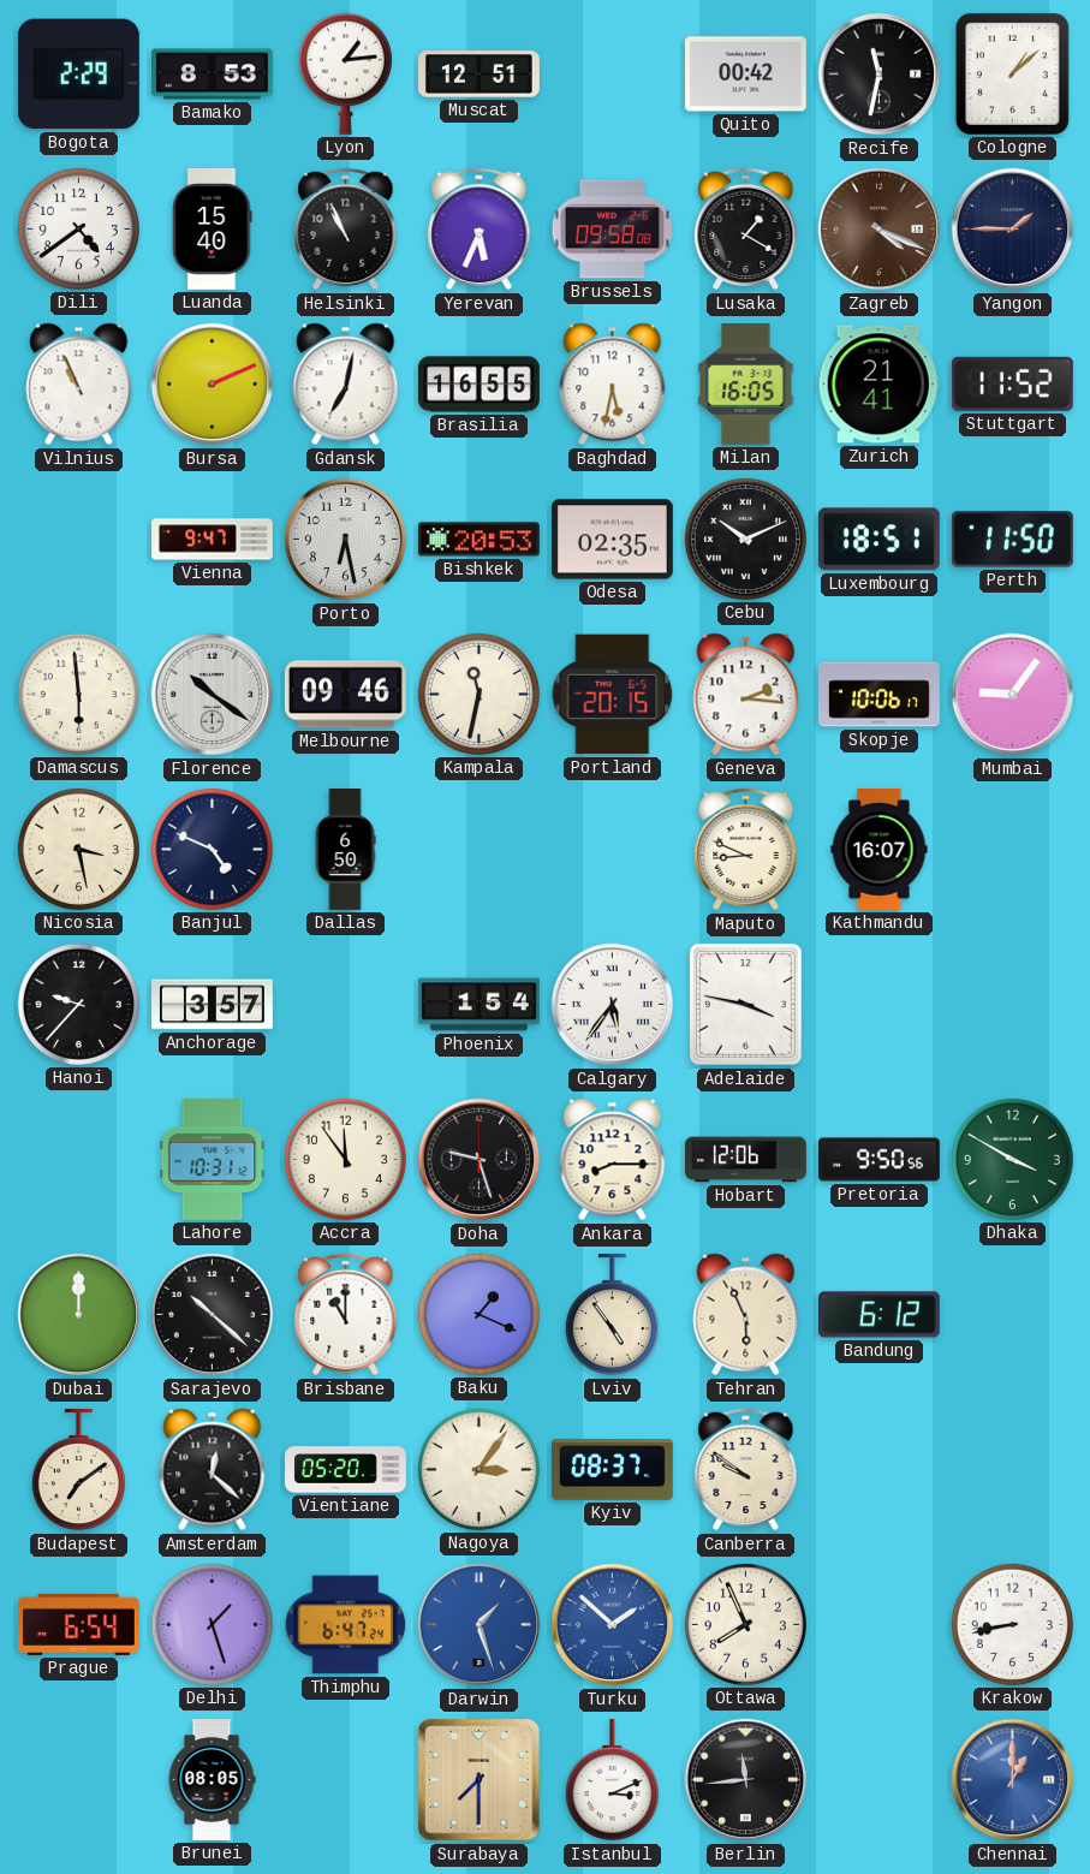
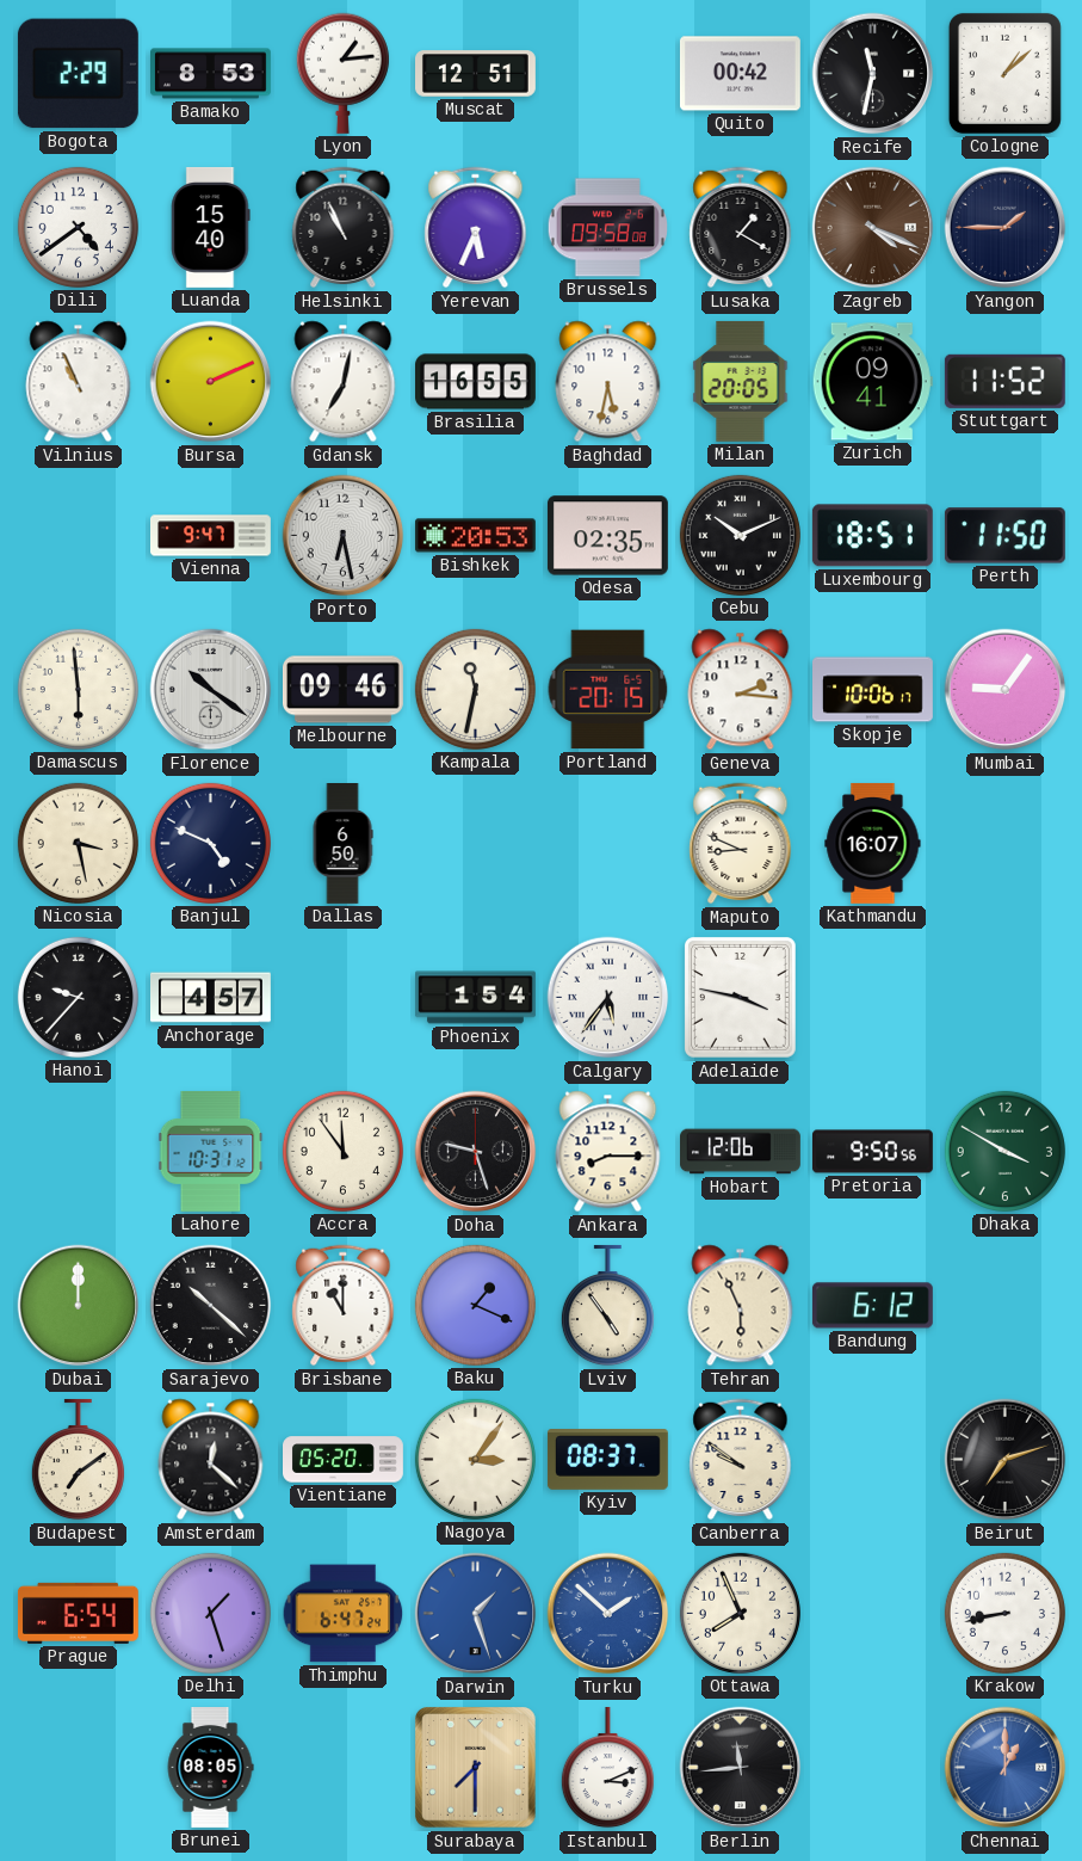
Milan: 16:05 -> 20:05 (741, 381)
Zurich: 21:41 -> 09:41 (872, 382)
Anchorage: 3:57 -> 4:57 (211, 998)
Beirut: none -> 7:12 (1006, 1460)
